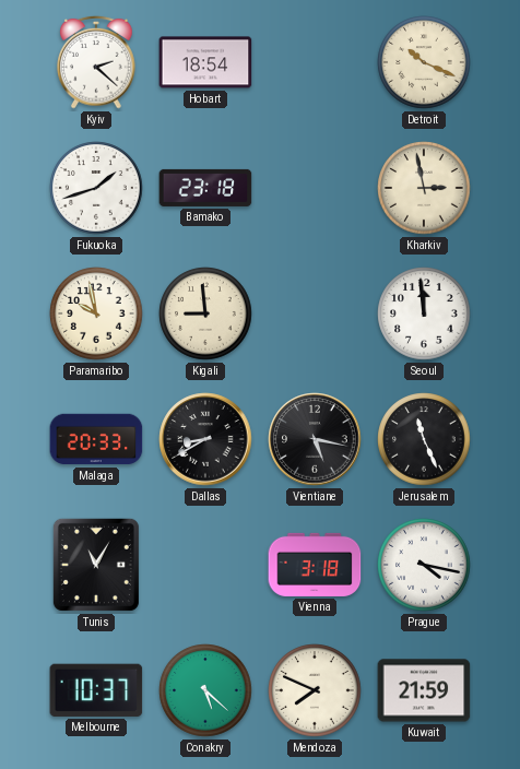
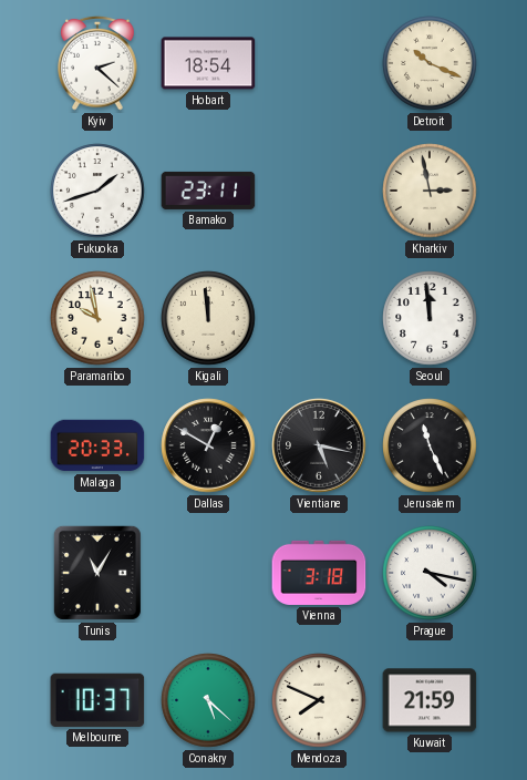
Bamako: 23:18 -> 23:11 (208, 191)
Kigali: 8:59 -> 11:59 (208, 318)
Dallas: 8:40 -> 12:50 (208, 445)
